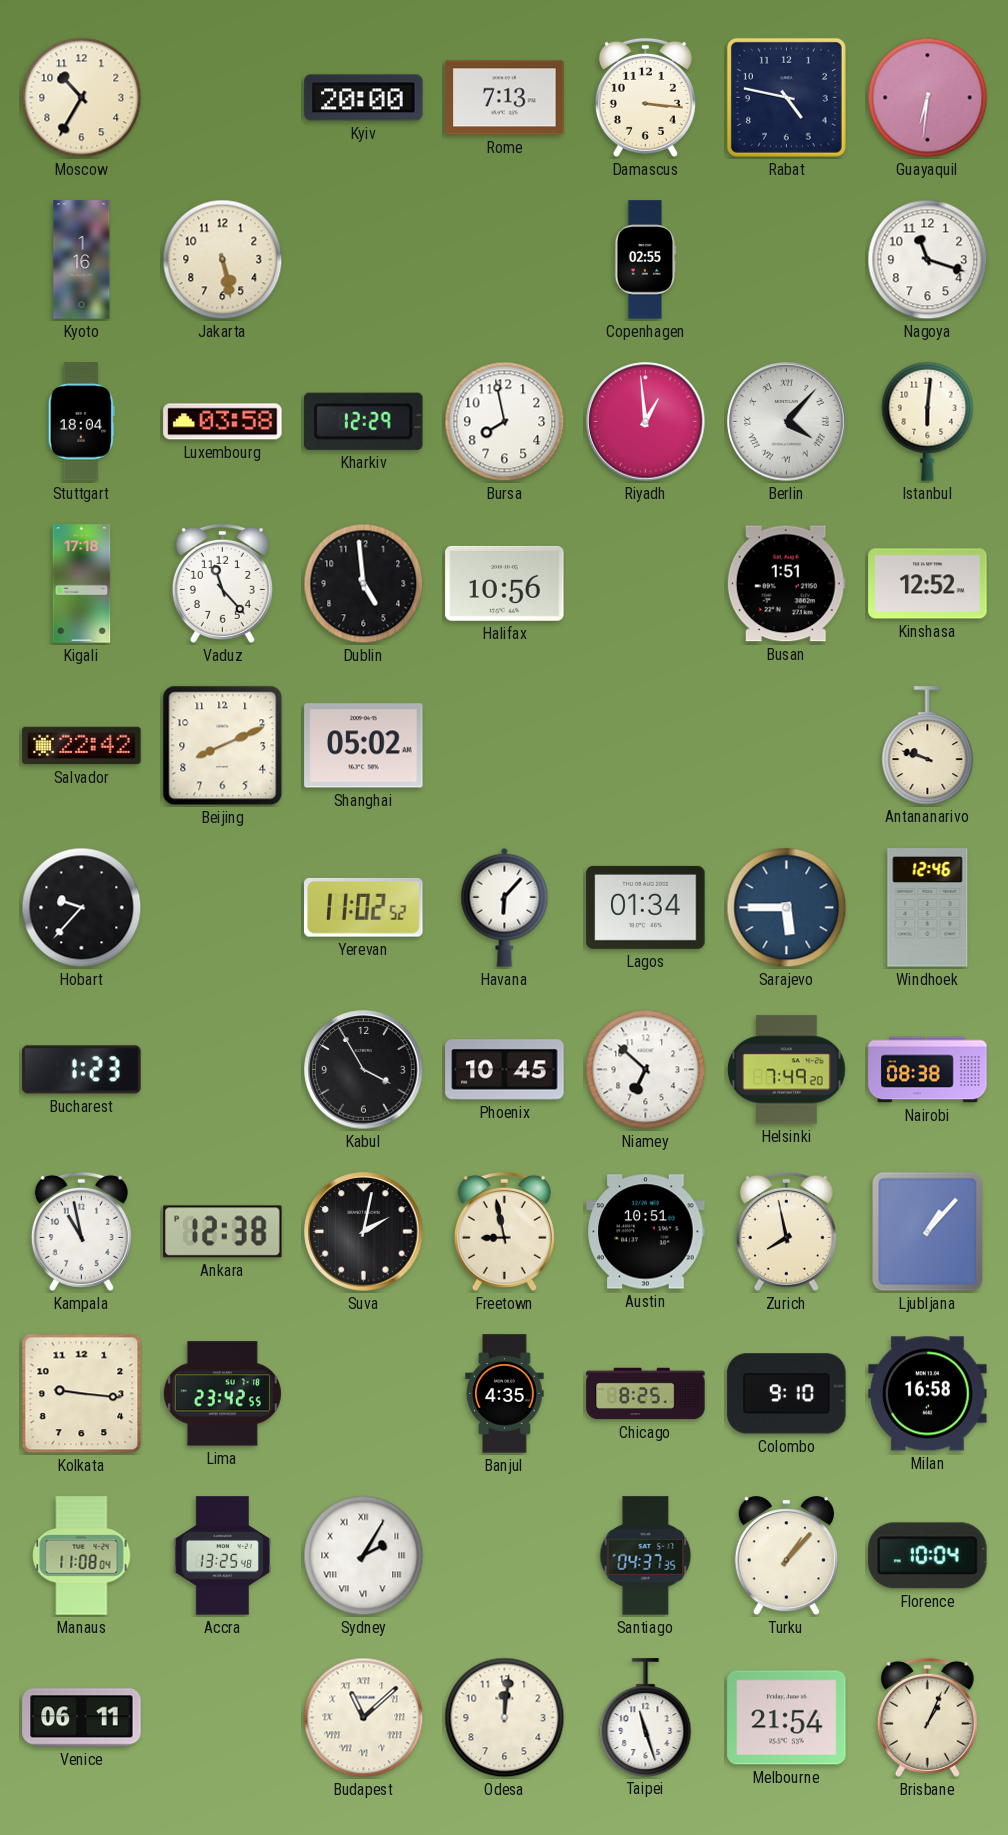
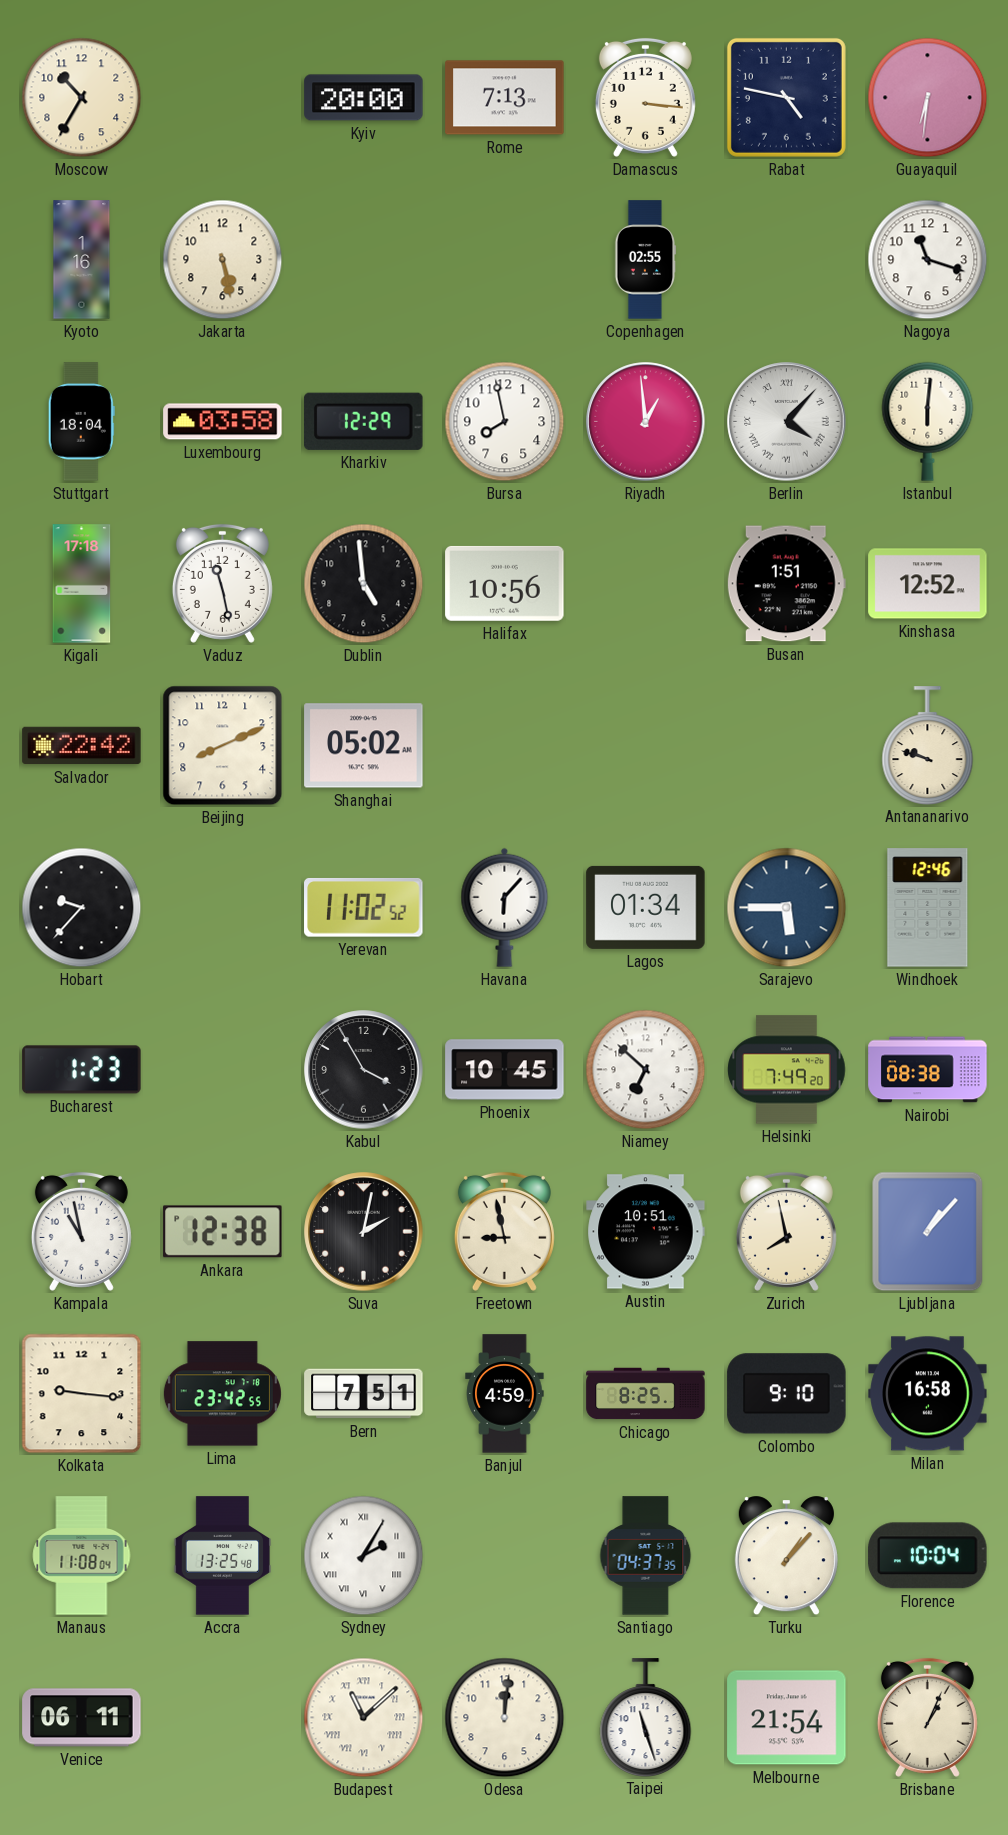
Vaduz: 11:23 -> 11:28 (222, 583)
Bern: none -> 7:51 (364, 1394)
Banjul: 4:35 -> 4:59 (505, 1394)
